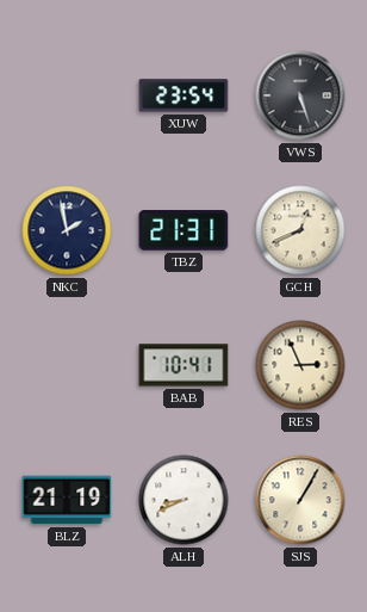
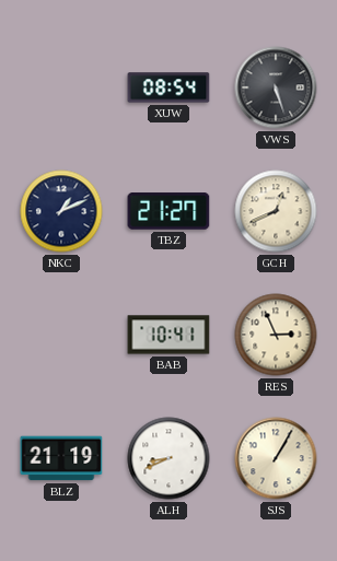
XUW: 23:54 -> 08:54 (168, 87)
NKC: 1:58 -> 1:11 (61, 211)
TBZ: 21:31 -> 21:27 (168, 211)
